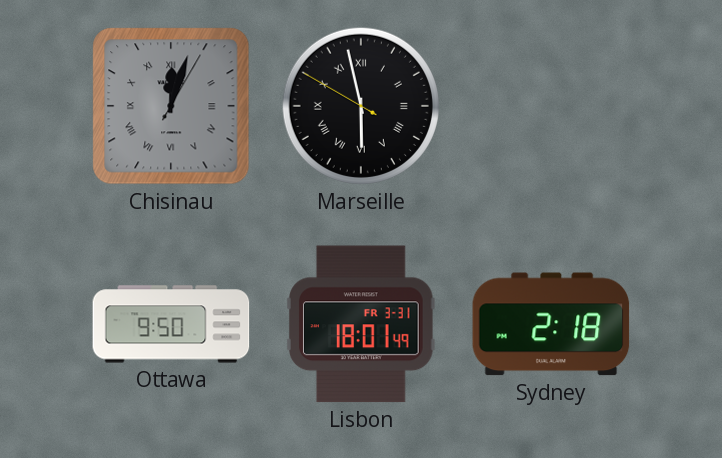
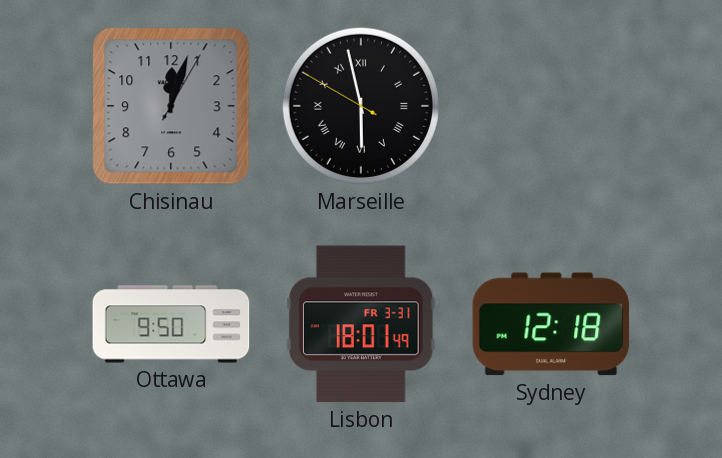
Chisinau numerals: Roman -> Arabic (171, 106)
Sydney: 2:18 -> 12:18 (551, 324)
